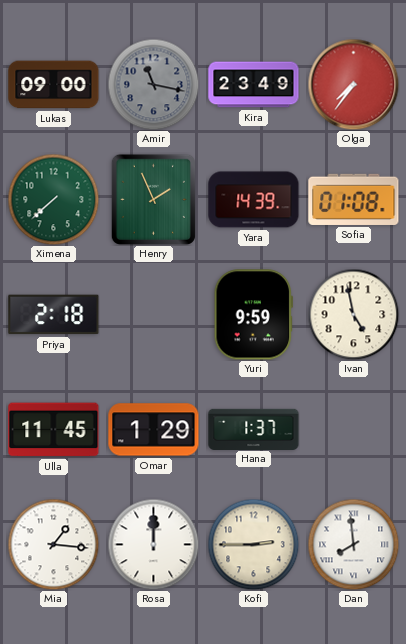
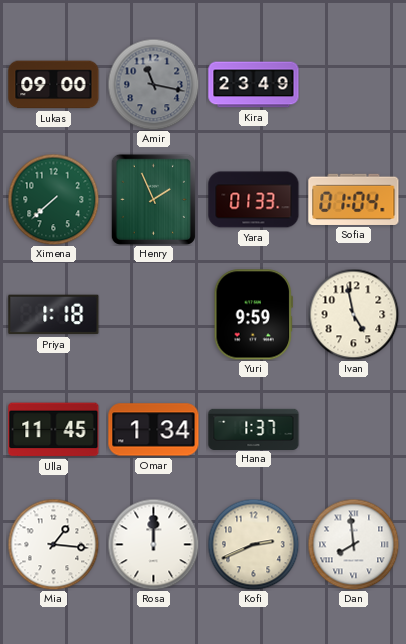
Olga: 7:36 -> none (353, 84)
Yara: 14:39 -> 01:33 (254, 200)
Sofia: 01:08 -> 01:04 (354, 199)
Priya: 2:18 -> 1:18 (54, 315)
Omar: 1:29 -> 1:34 (154, 430)
Kofi: 2:45 -> 2:41 (253, 544)
